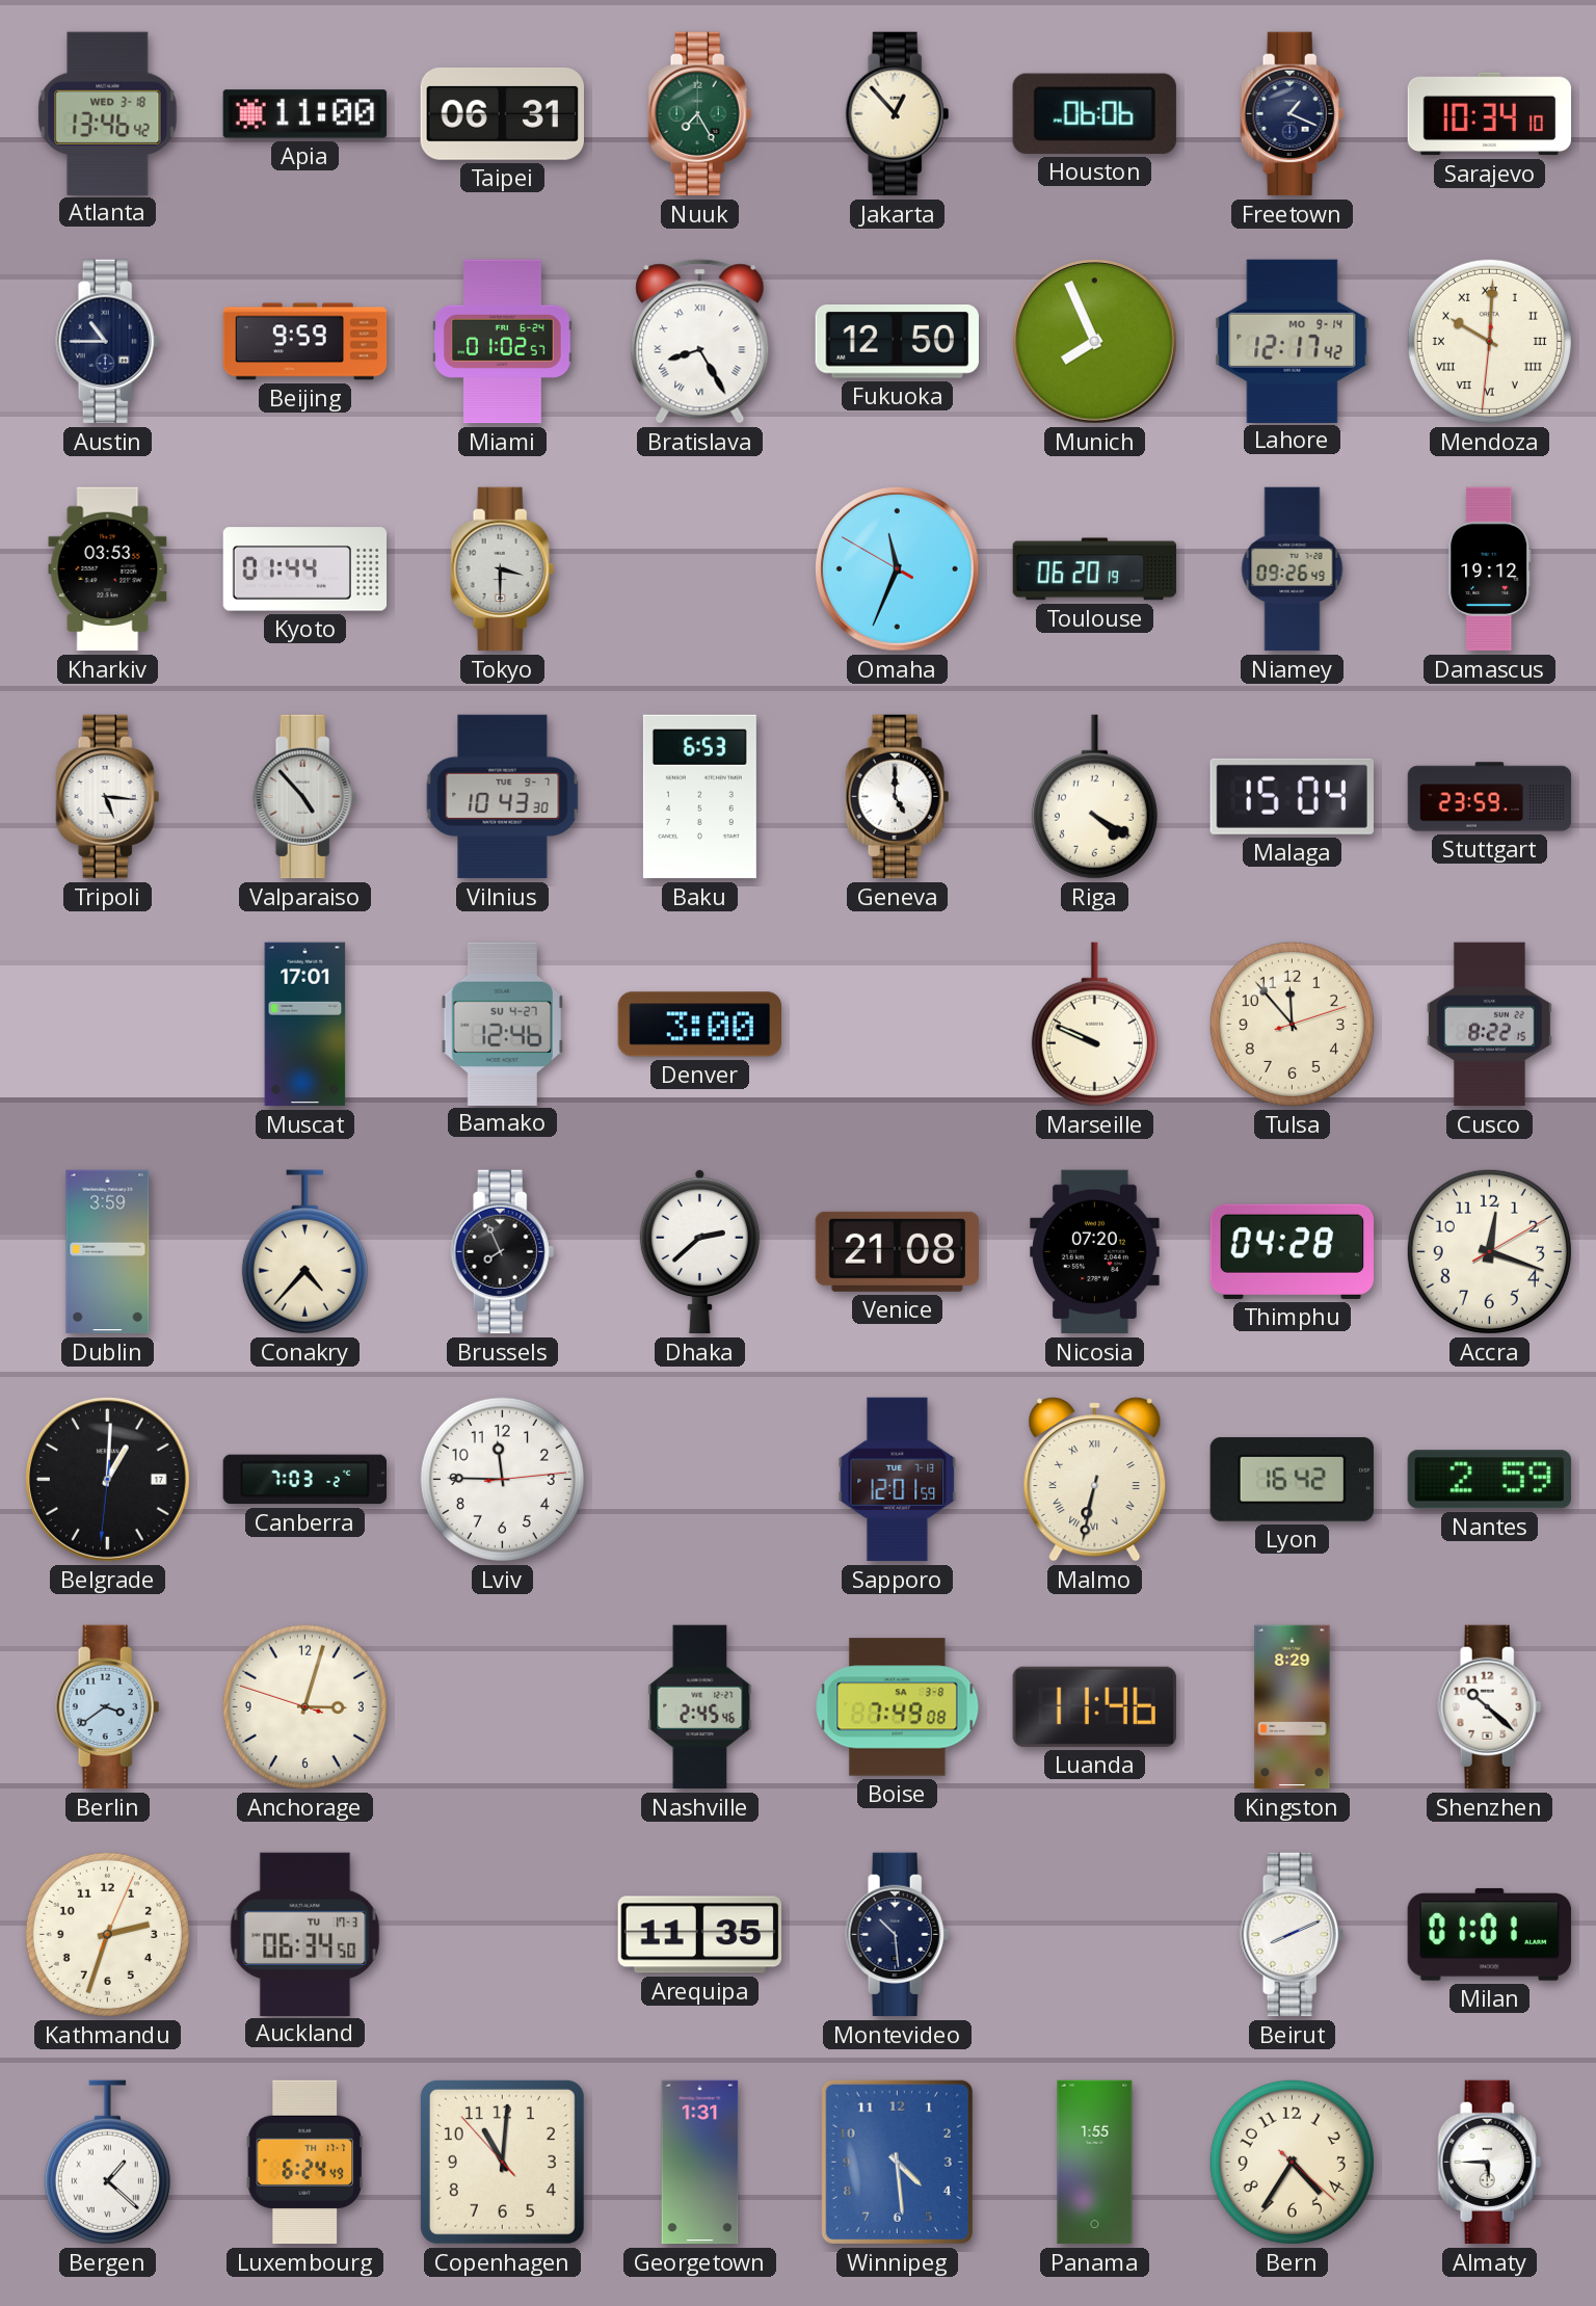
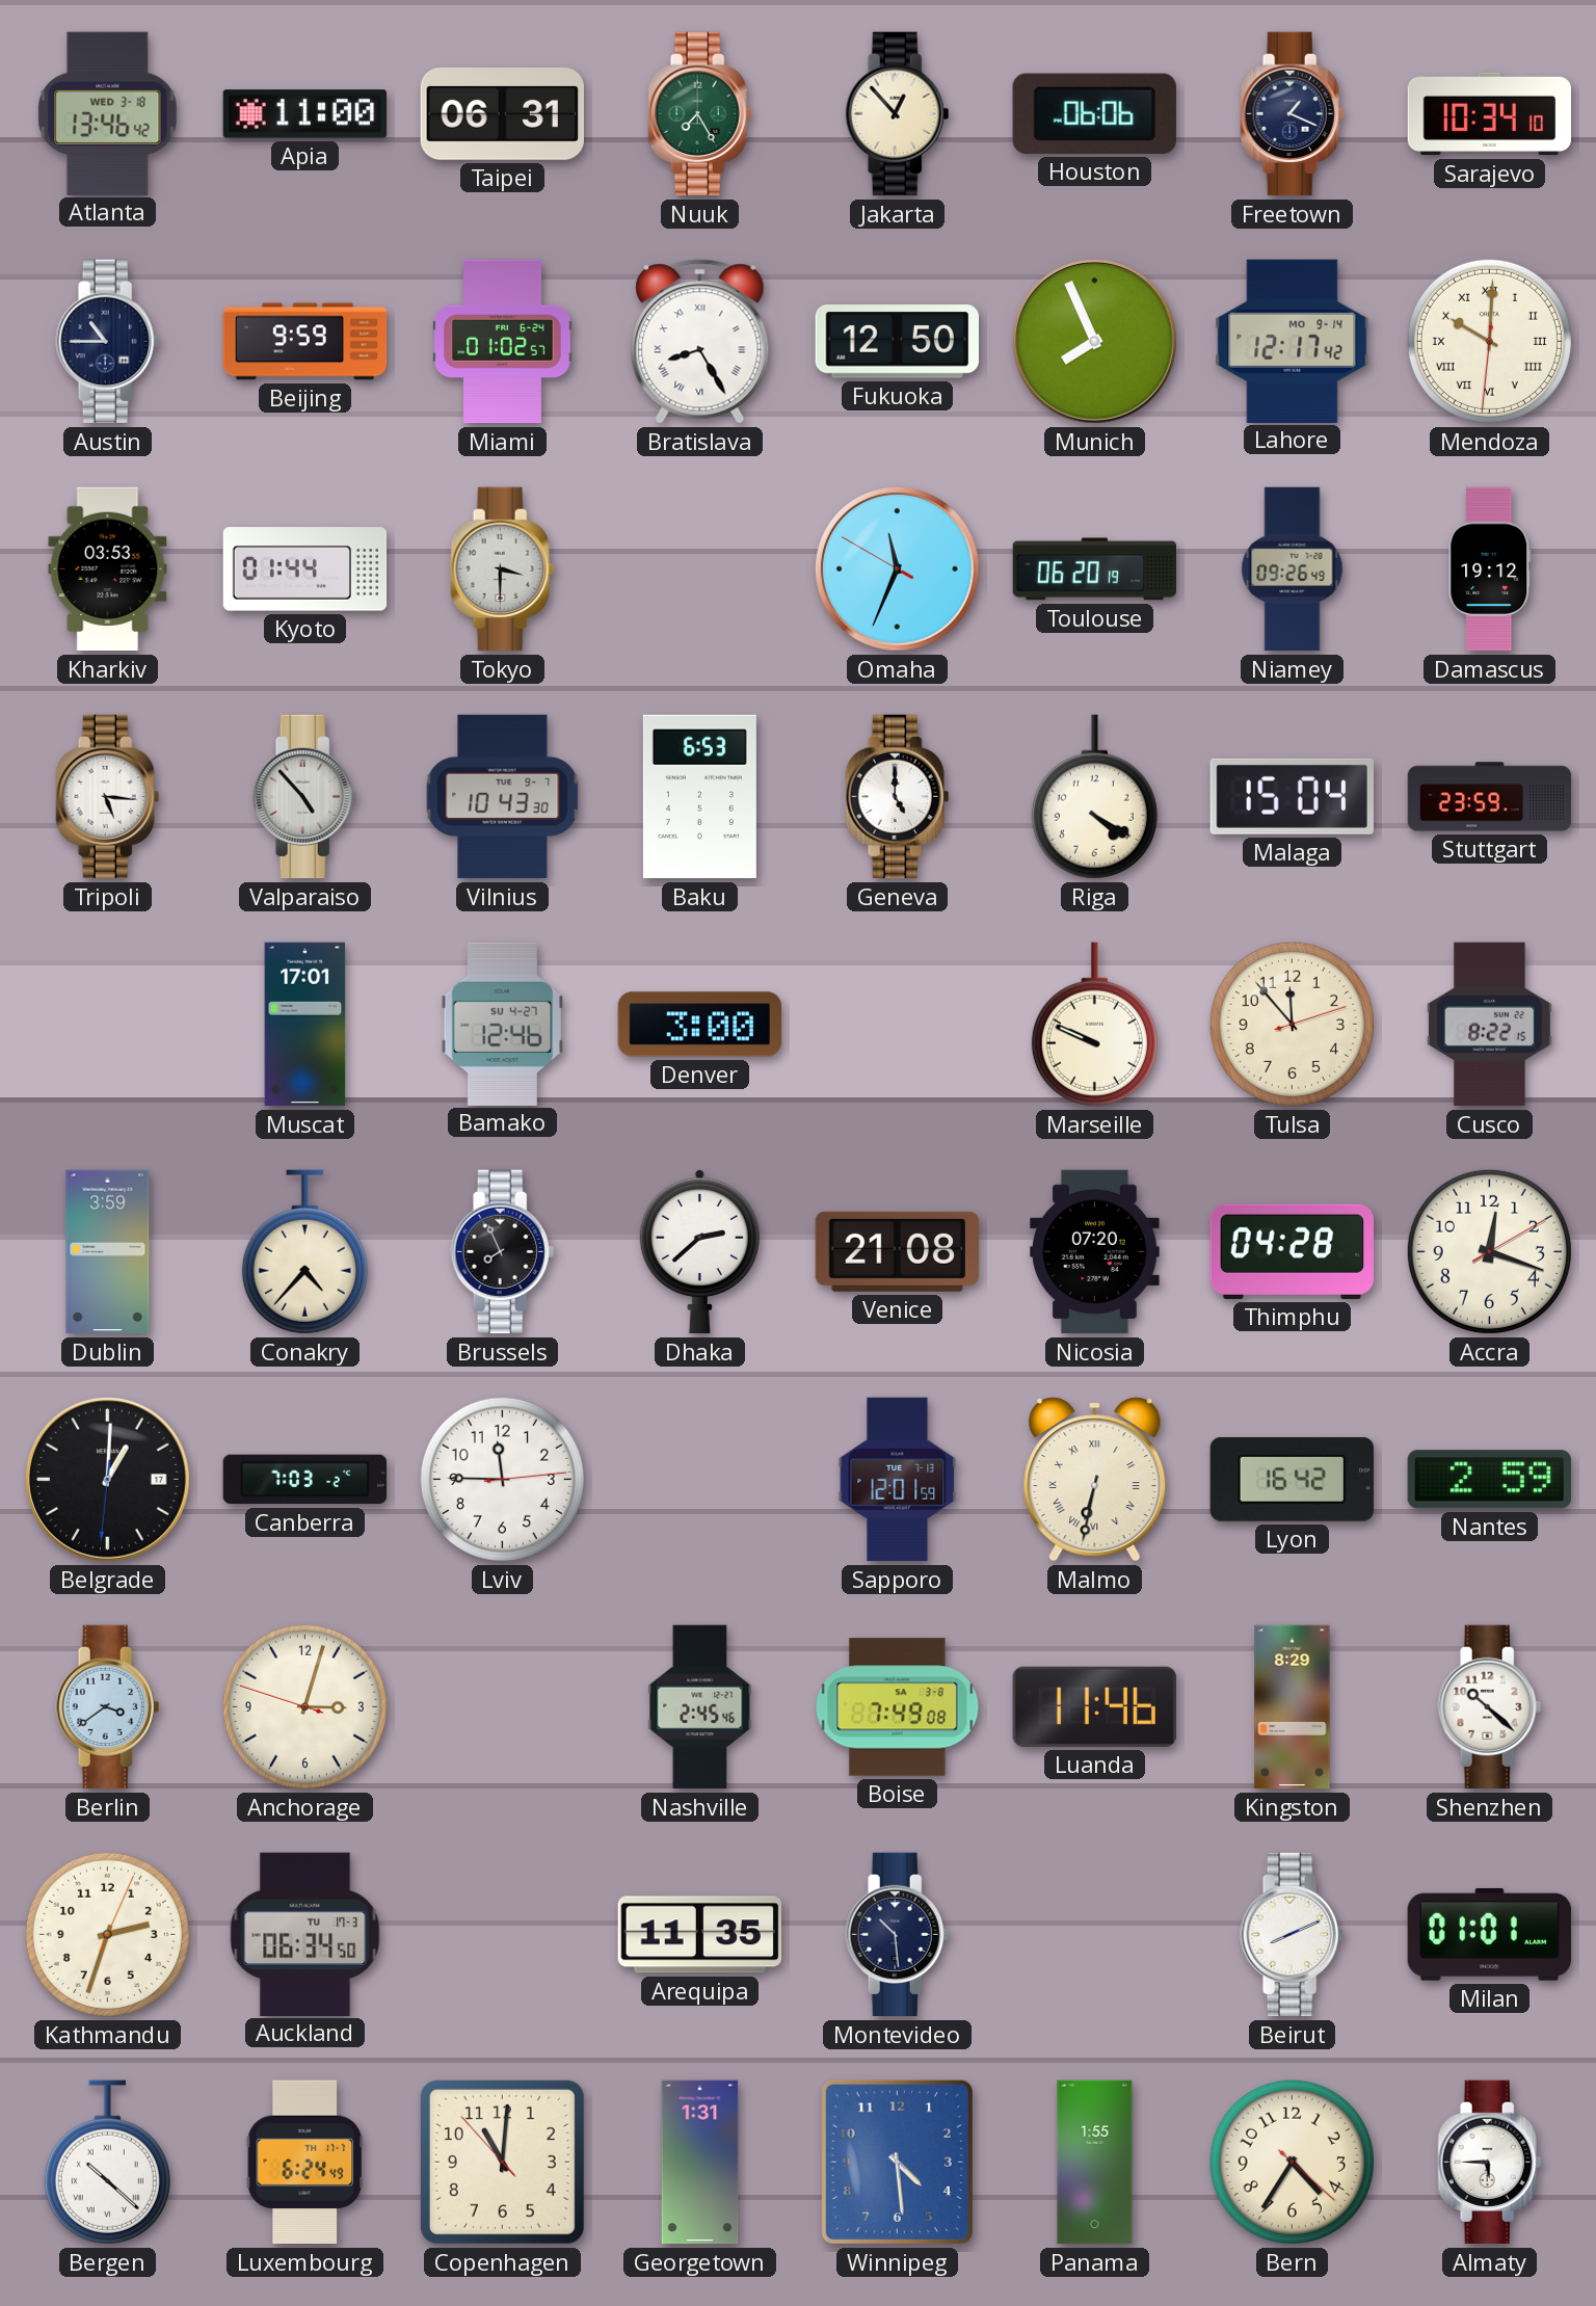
Bergen: 1:22 -> 10:22 (107, 2163)
